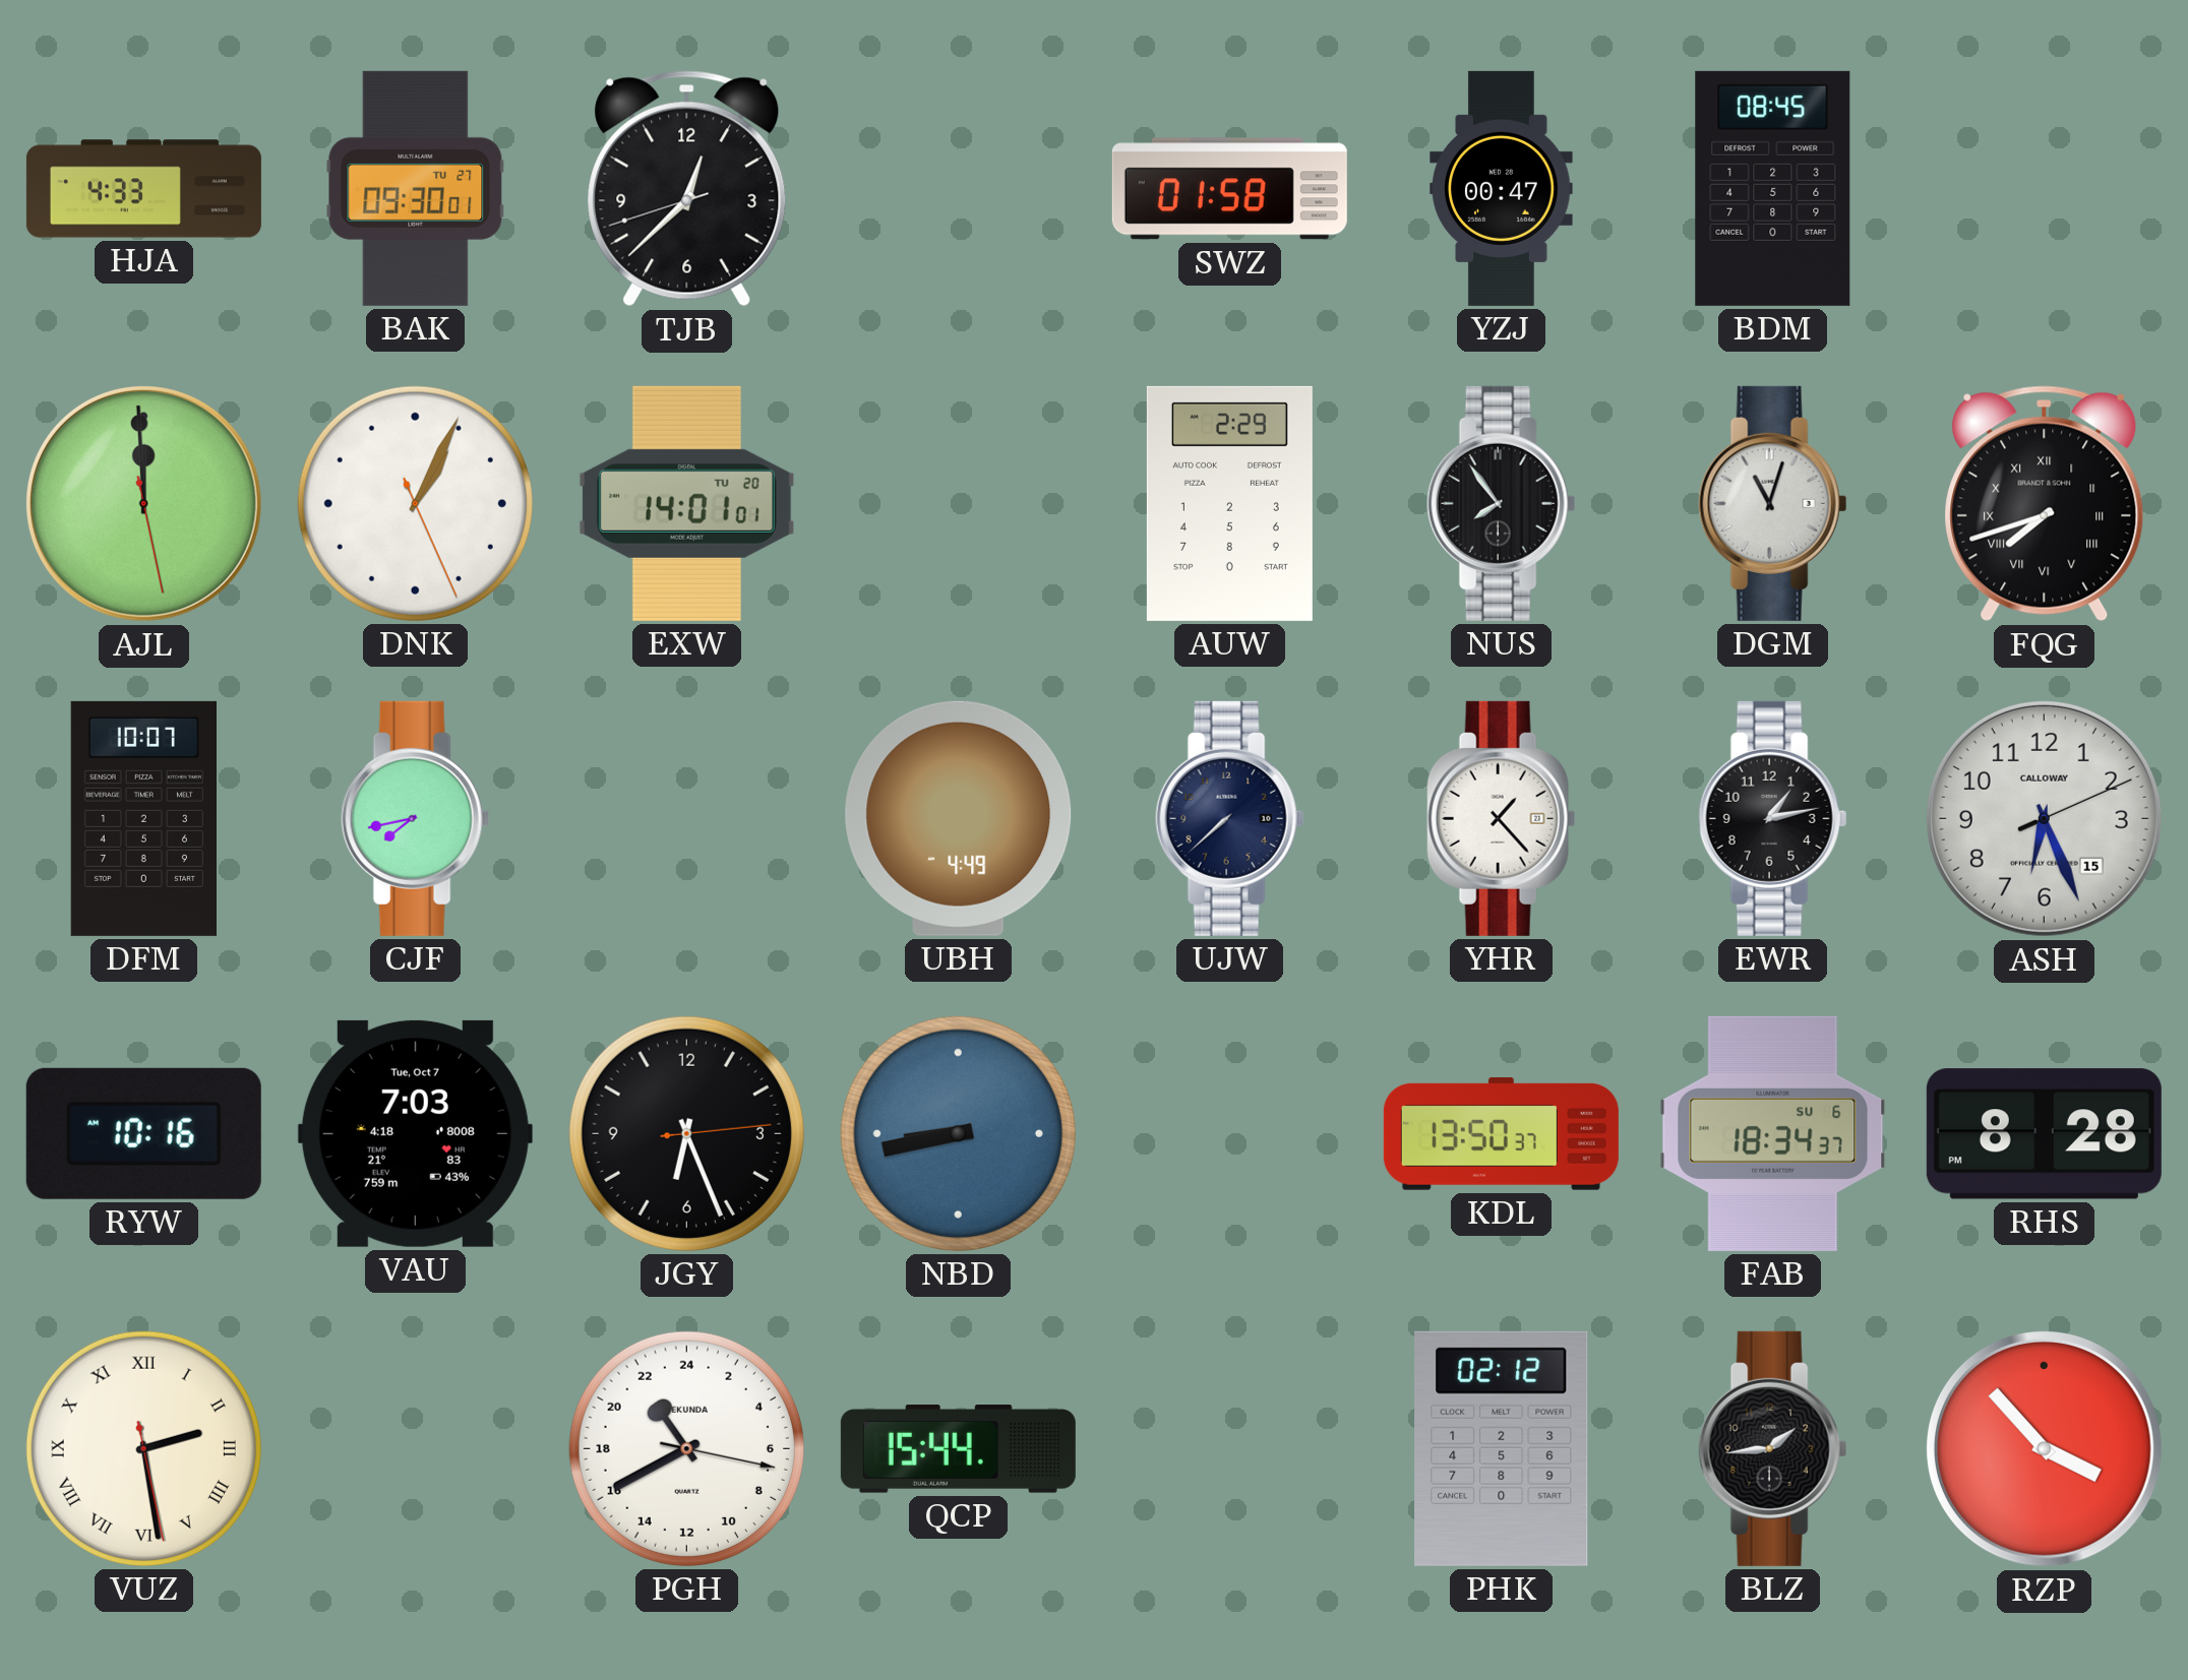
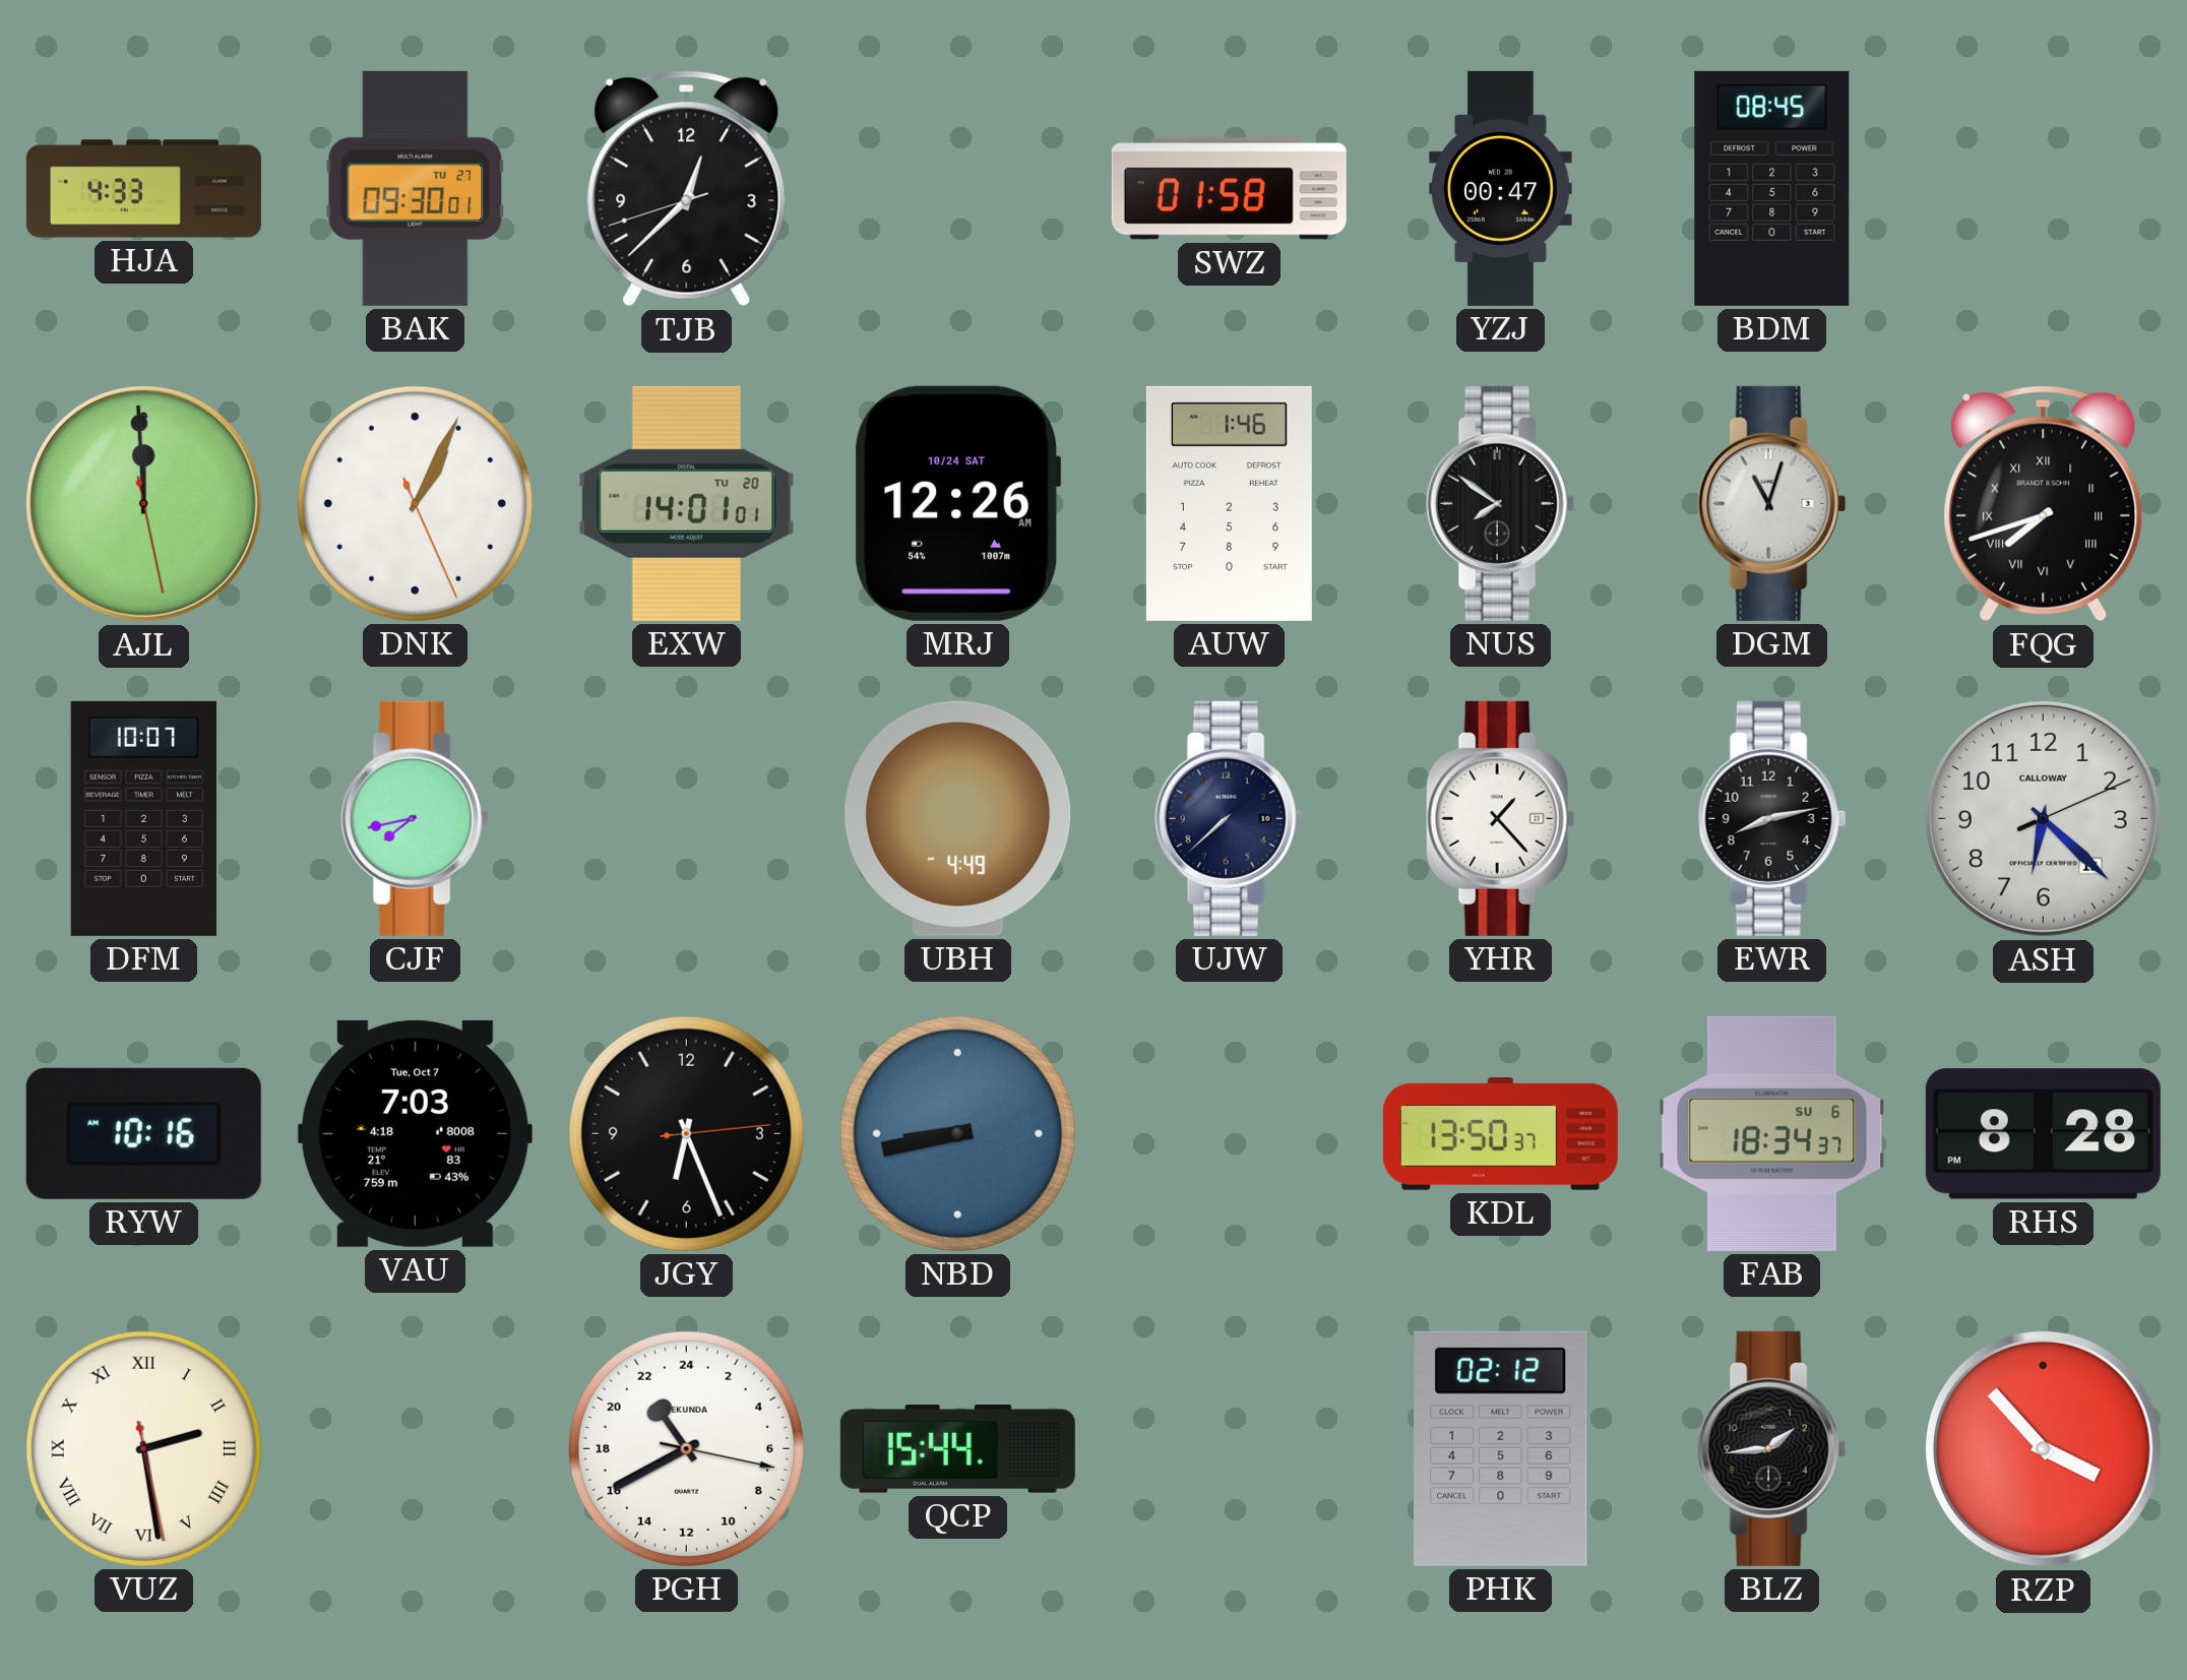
MRJ: none -> 12:26 (958, 503)
AUW: 2:29 -> 1:46 (1229, 503)
NUS: 7:54 -> 7:51 (1501, 503)
EWR: 1:13 -> 8:13 (1772, 818)
ASH: 6:26 -> 6:22 (2043, 818)
